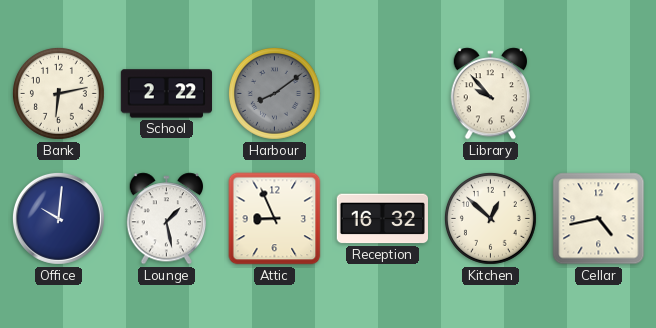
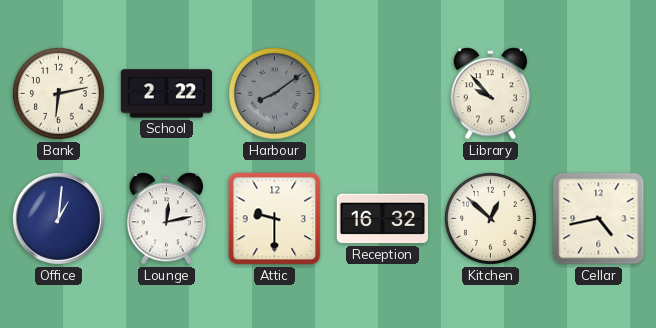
Office: 10:01 -> 1:01 (58, 218)
Lounge: 1:28 -> 12:13 (167, 219)
Attic: 8:56 -> 9:30 (275, 219)
